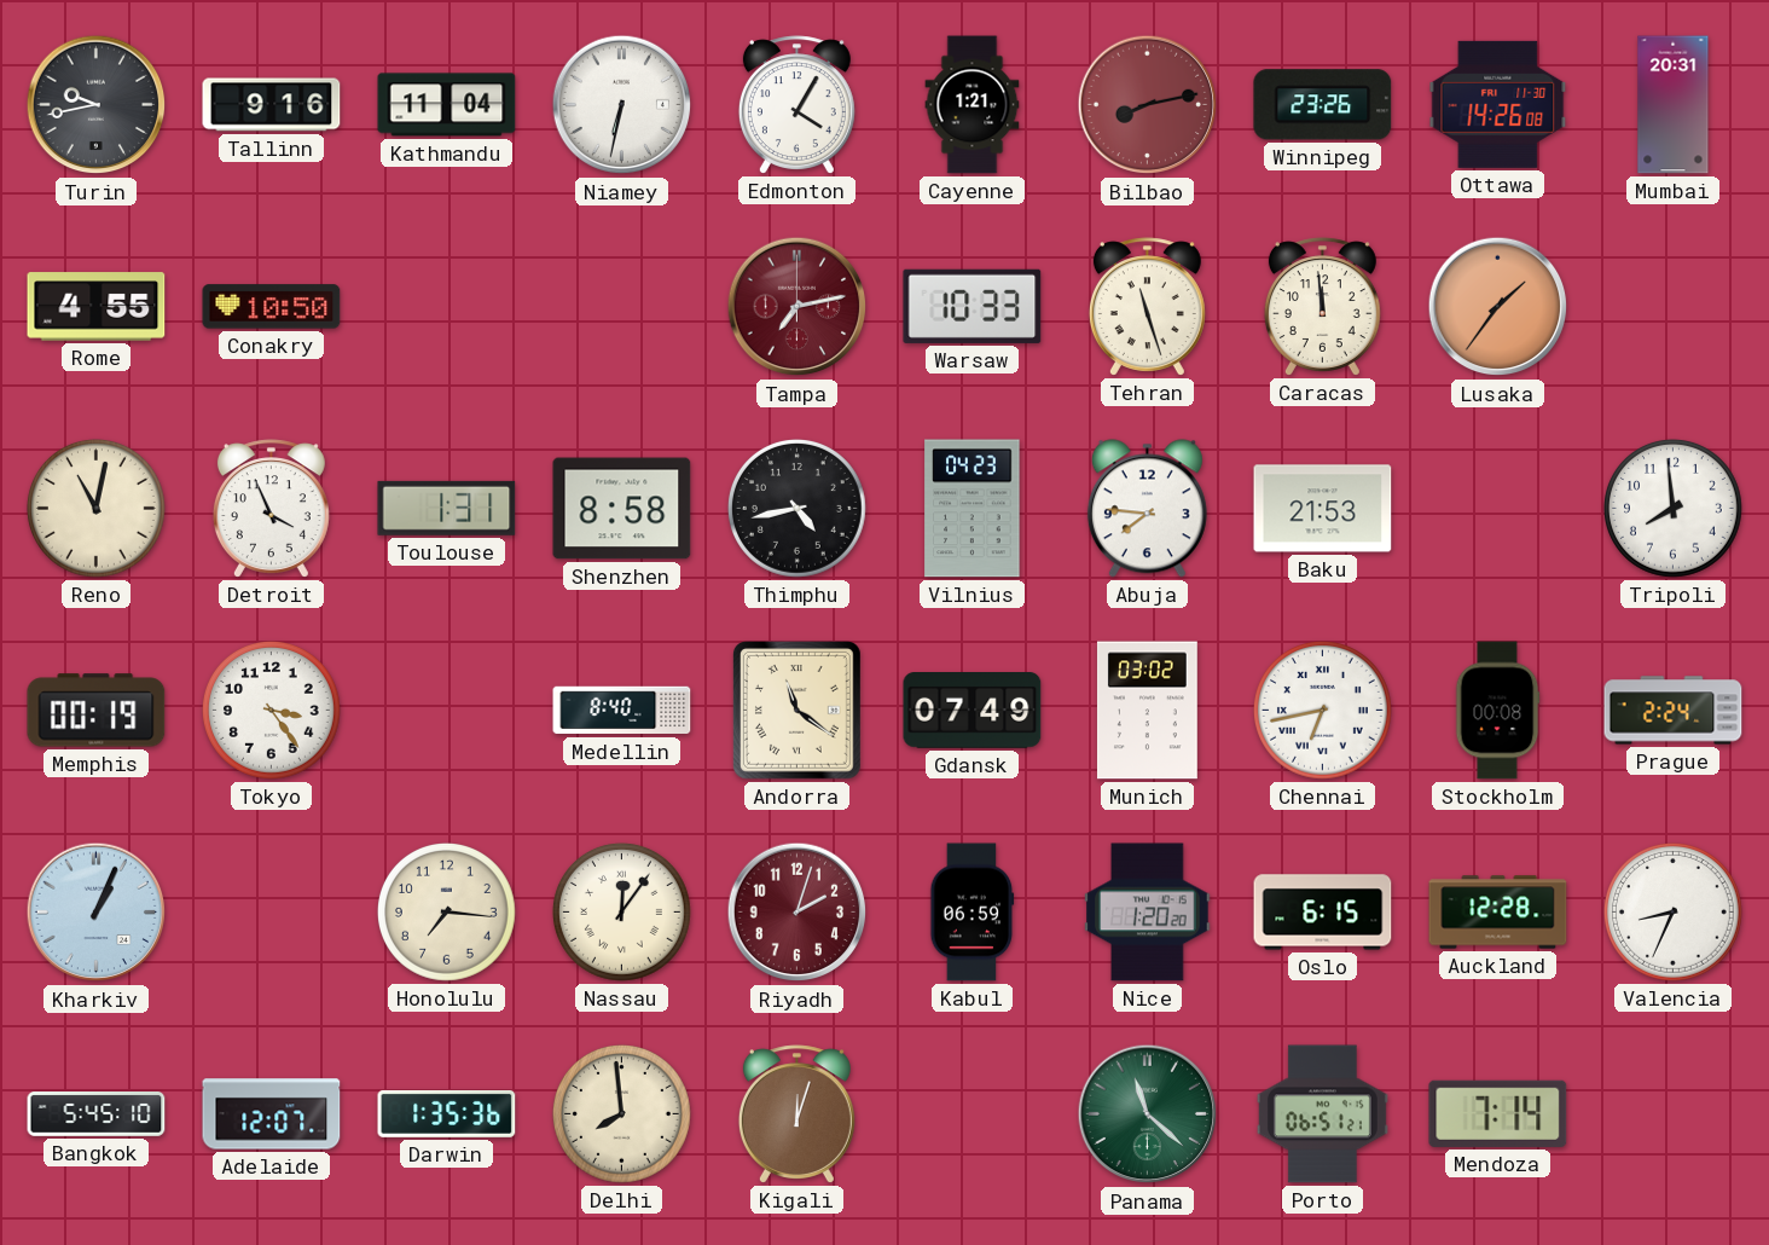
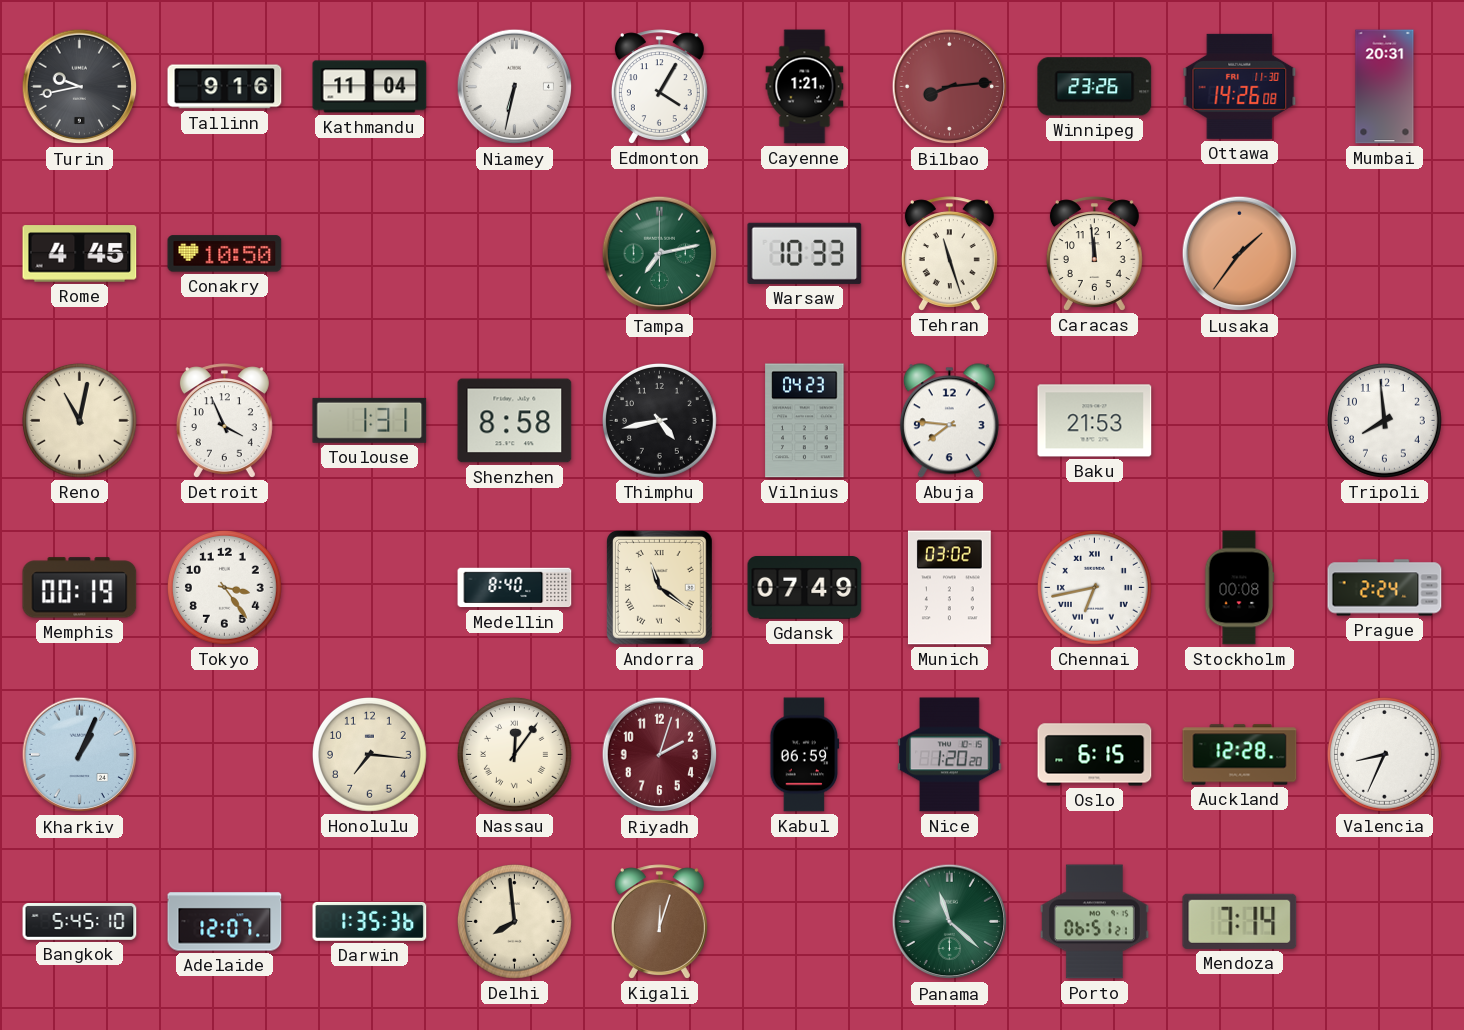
Bilbao: 8:13 -> 8:14 (950, 87)
Rome: 4:55 -> 4:45 (80, 254)
Tampa dial: burgundy -> green (660, 254)
